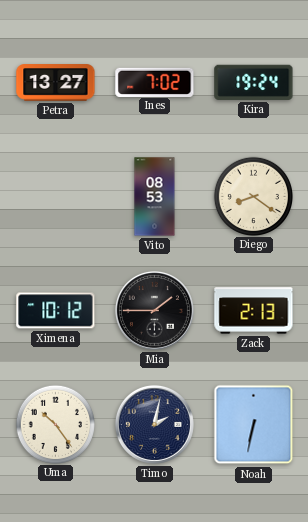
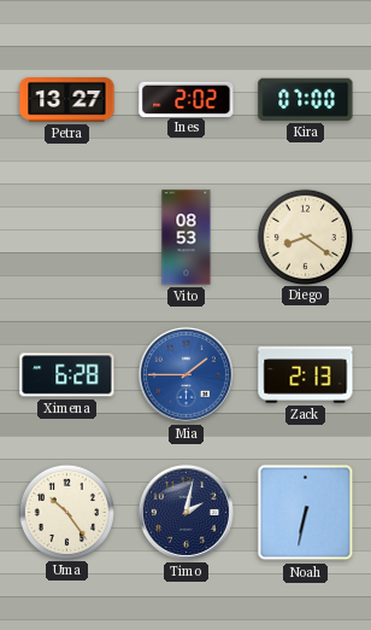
Ines: 7:02 -> 2:02 (187, 99)
Kira: 19:24 -> 07:00 (306, 99)
Ximena: 10:12 -> 6:28 (67, 375)
Mia dial: black -> blue (185, 374)
